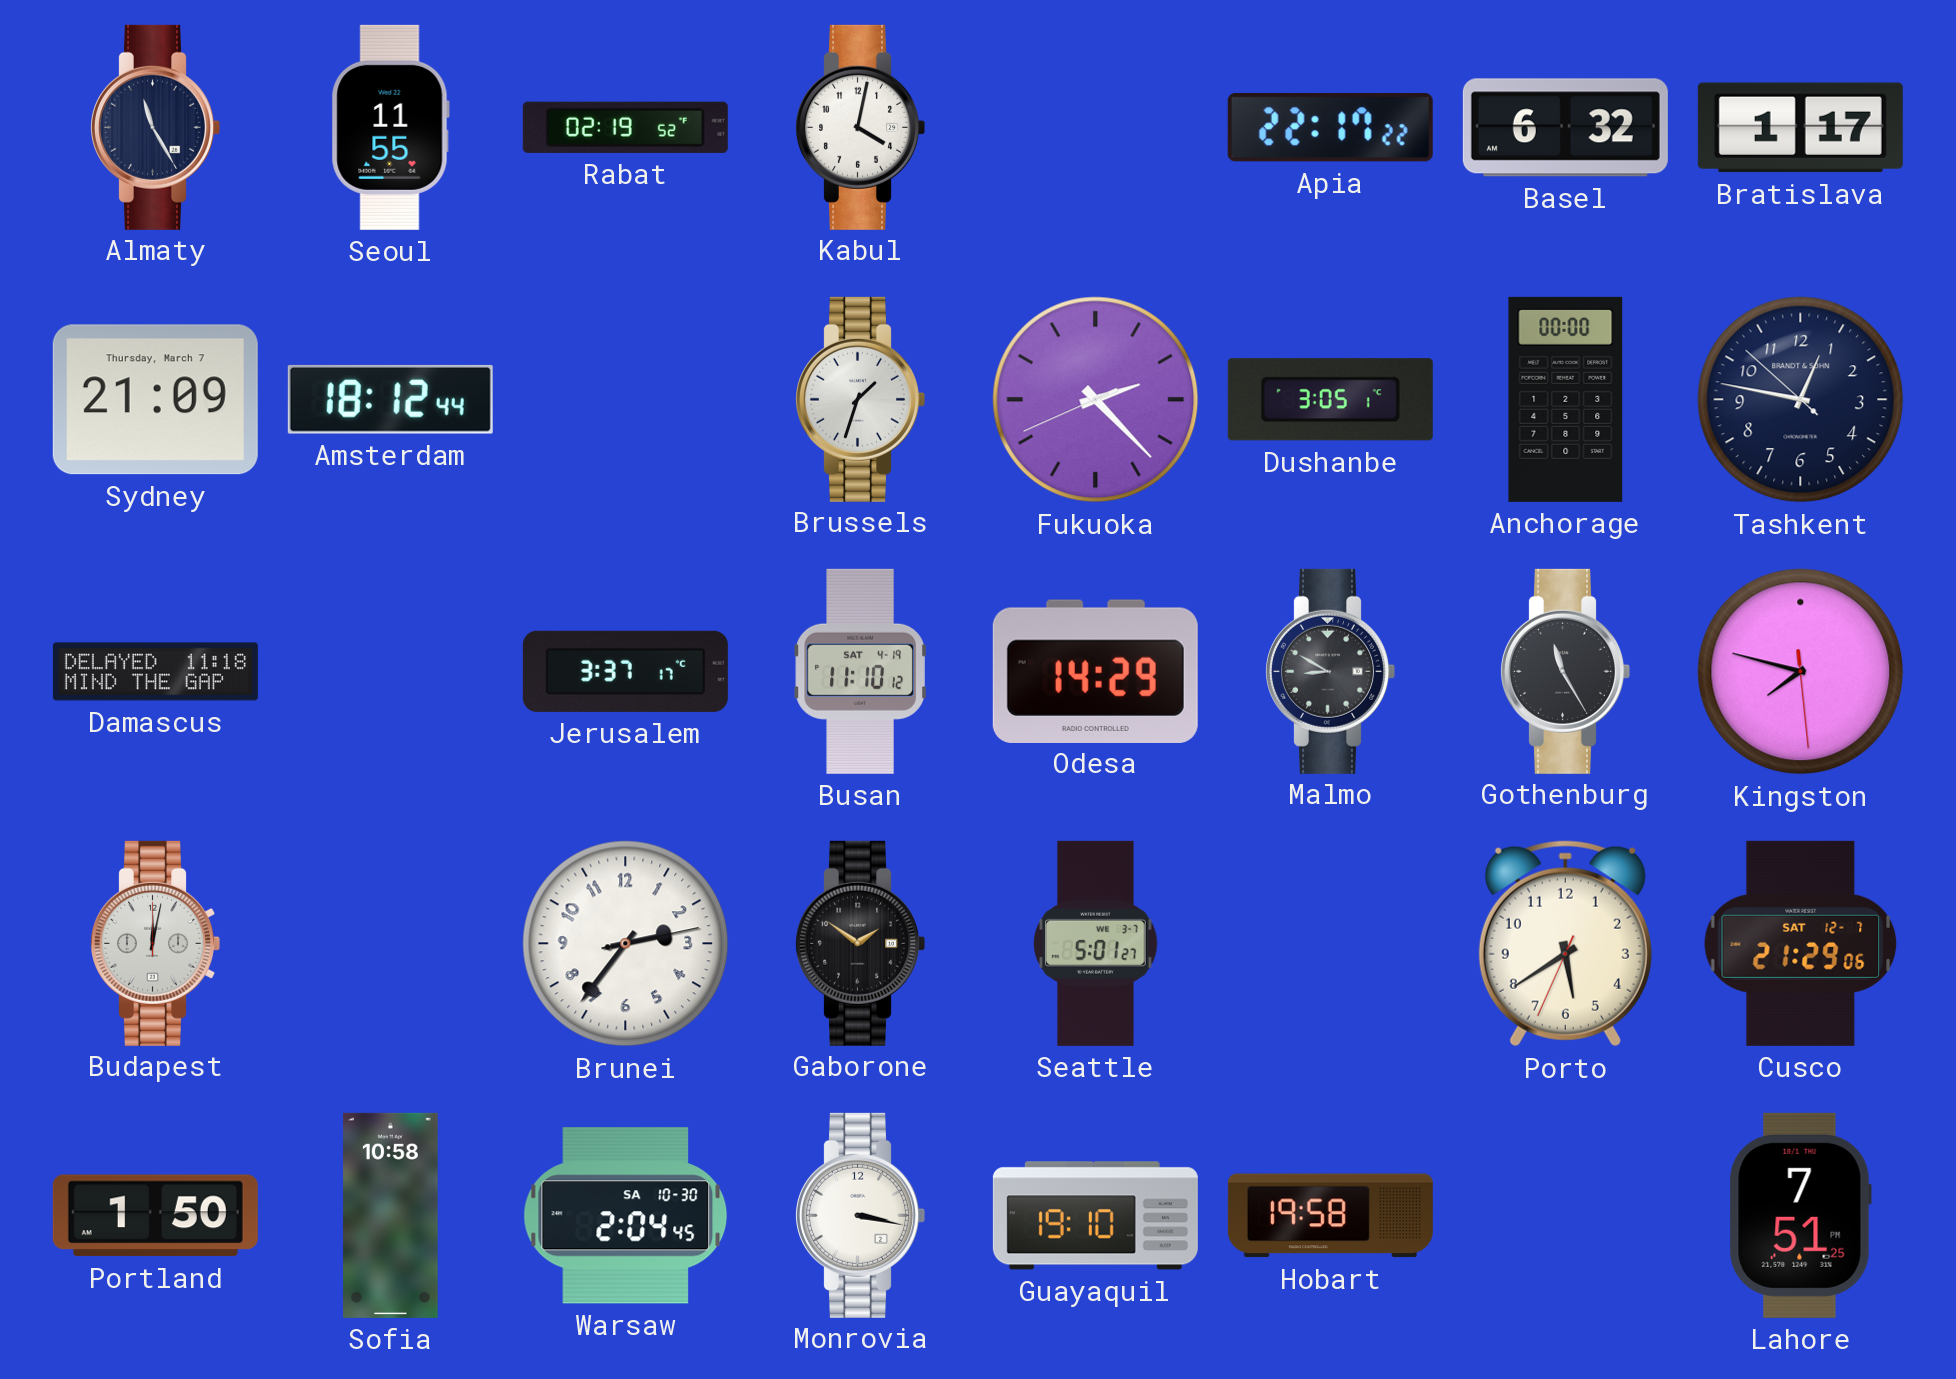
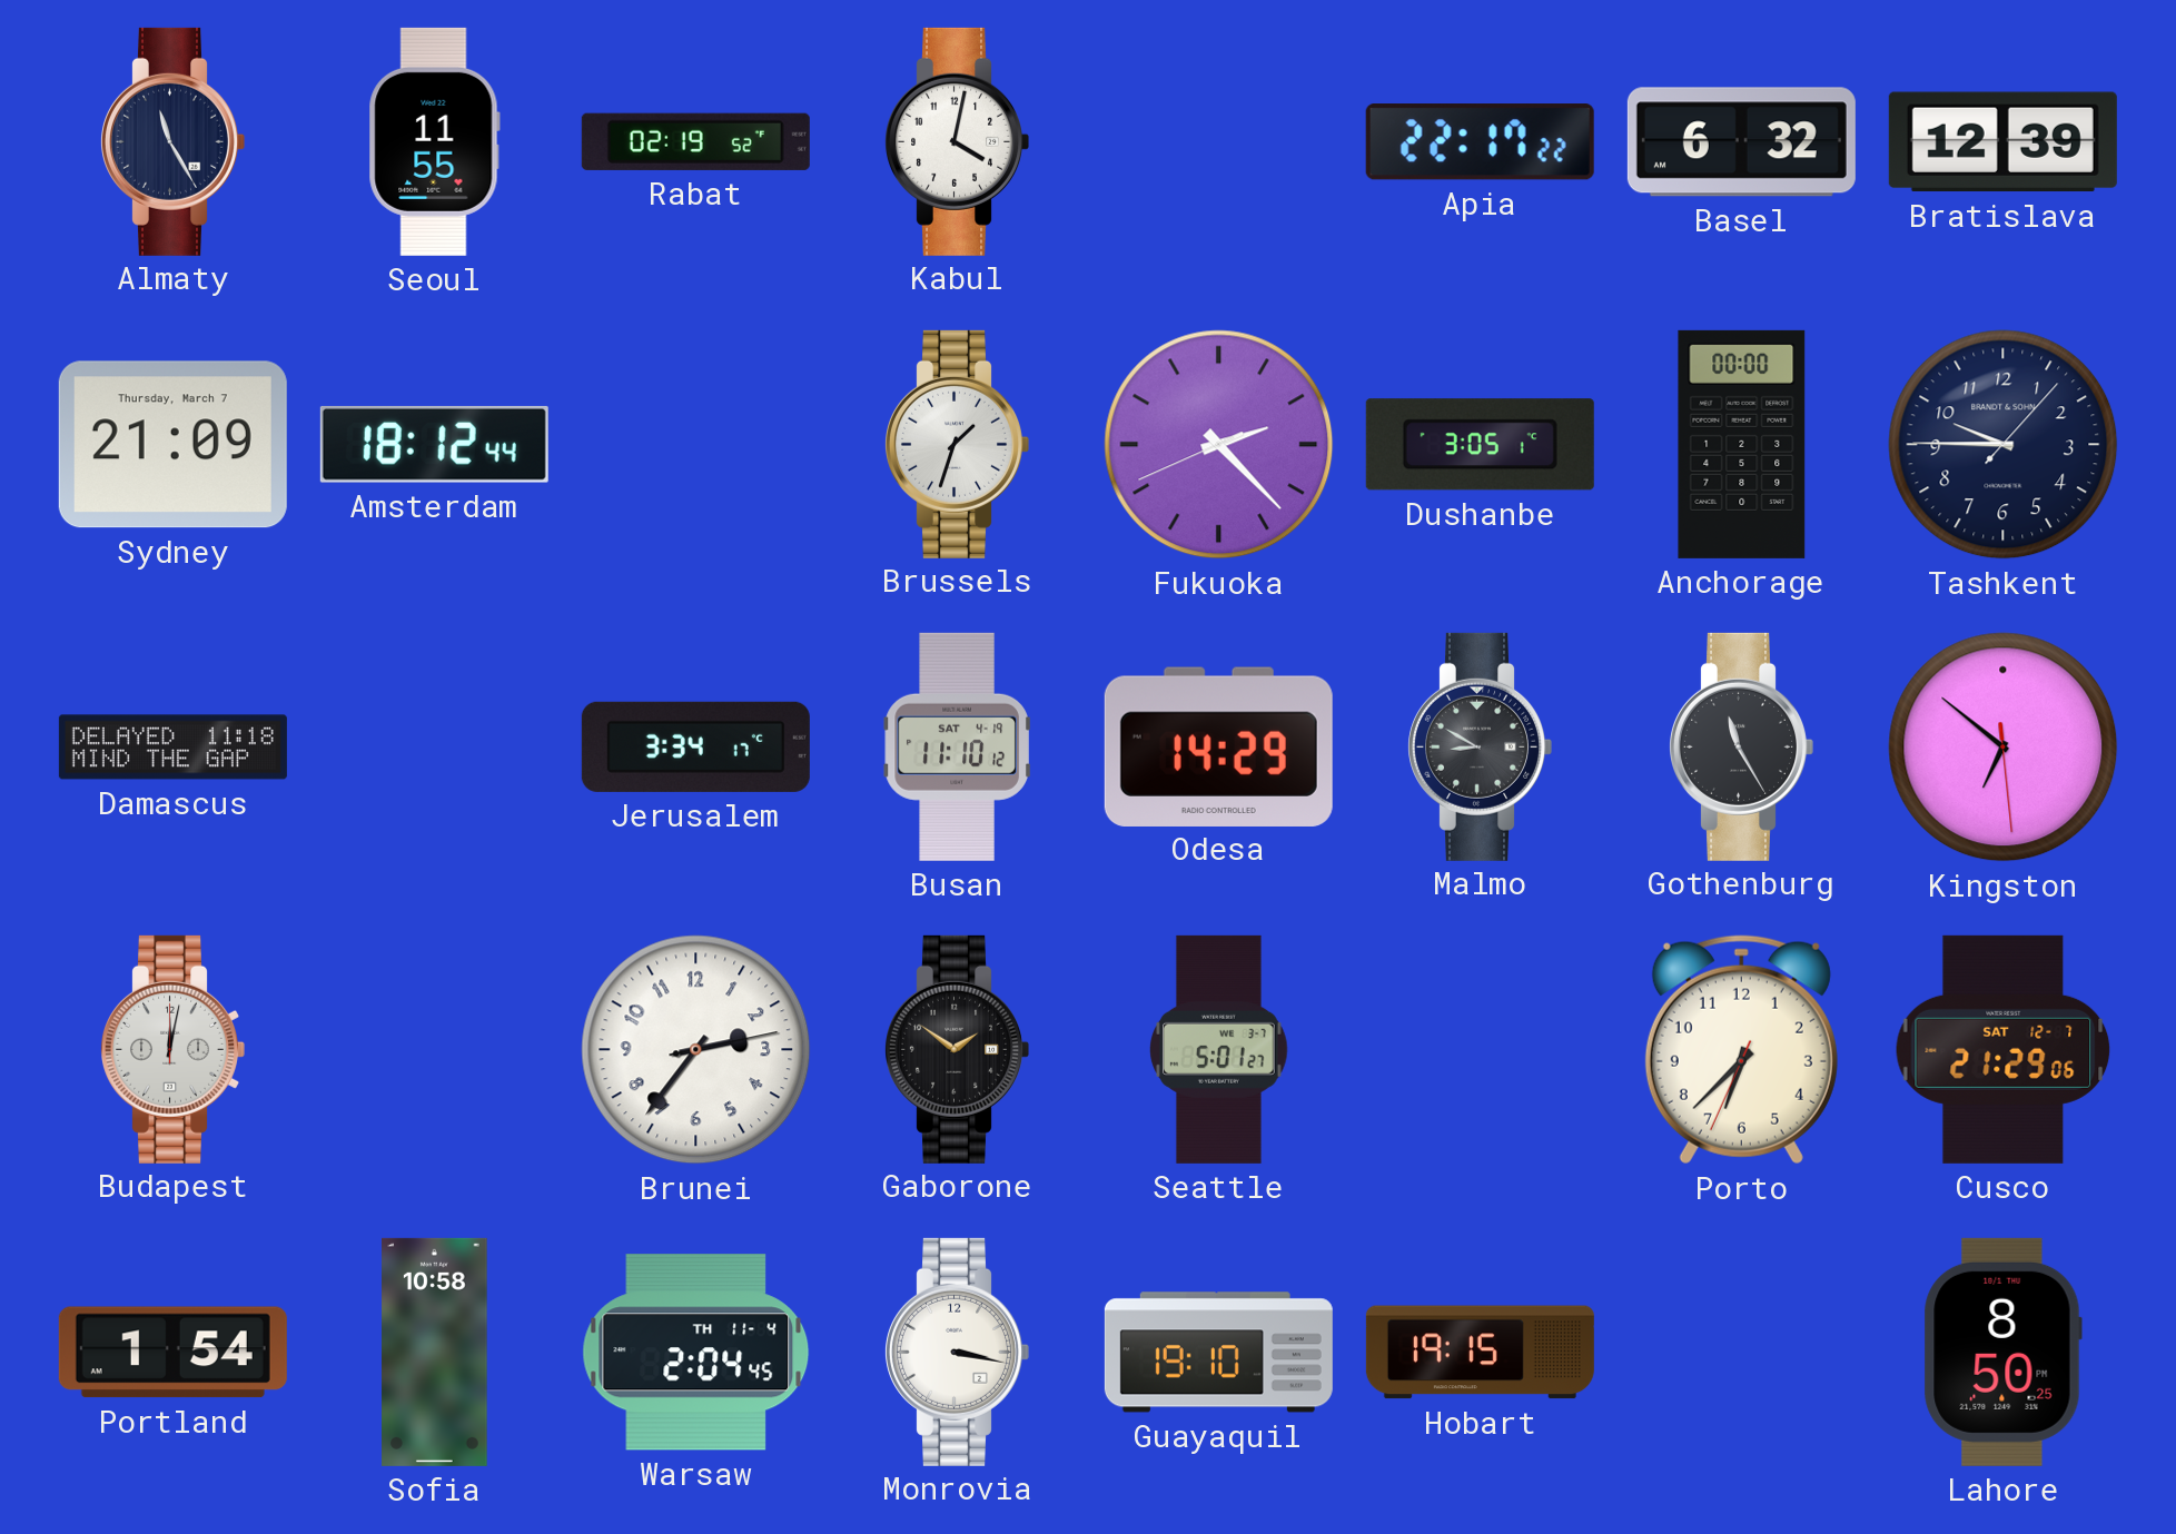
Bratislava: 1:17 -> 12:39 (2002, 142)
Tashkent: 12:46 -> 9:45 (2004, 445)
Jerusalem: 3:37 -> 3:34 (695, 746)
Kingston: 7:47 -> 6:51 (2004, 748)
Porto: 5:39 -> 6:37 (1741, 1050)
Portland: 1:50 -> 1:54 (172, 1353)
Warsaw date: SA 10-30 -> TH 11-4 (696, 1353)
Hobart: 19:58 -> 19:15 (1480, 1353)
Lahore: 7:51 -> 8:50 (2002, 1352)
